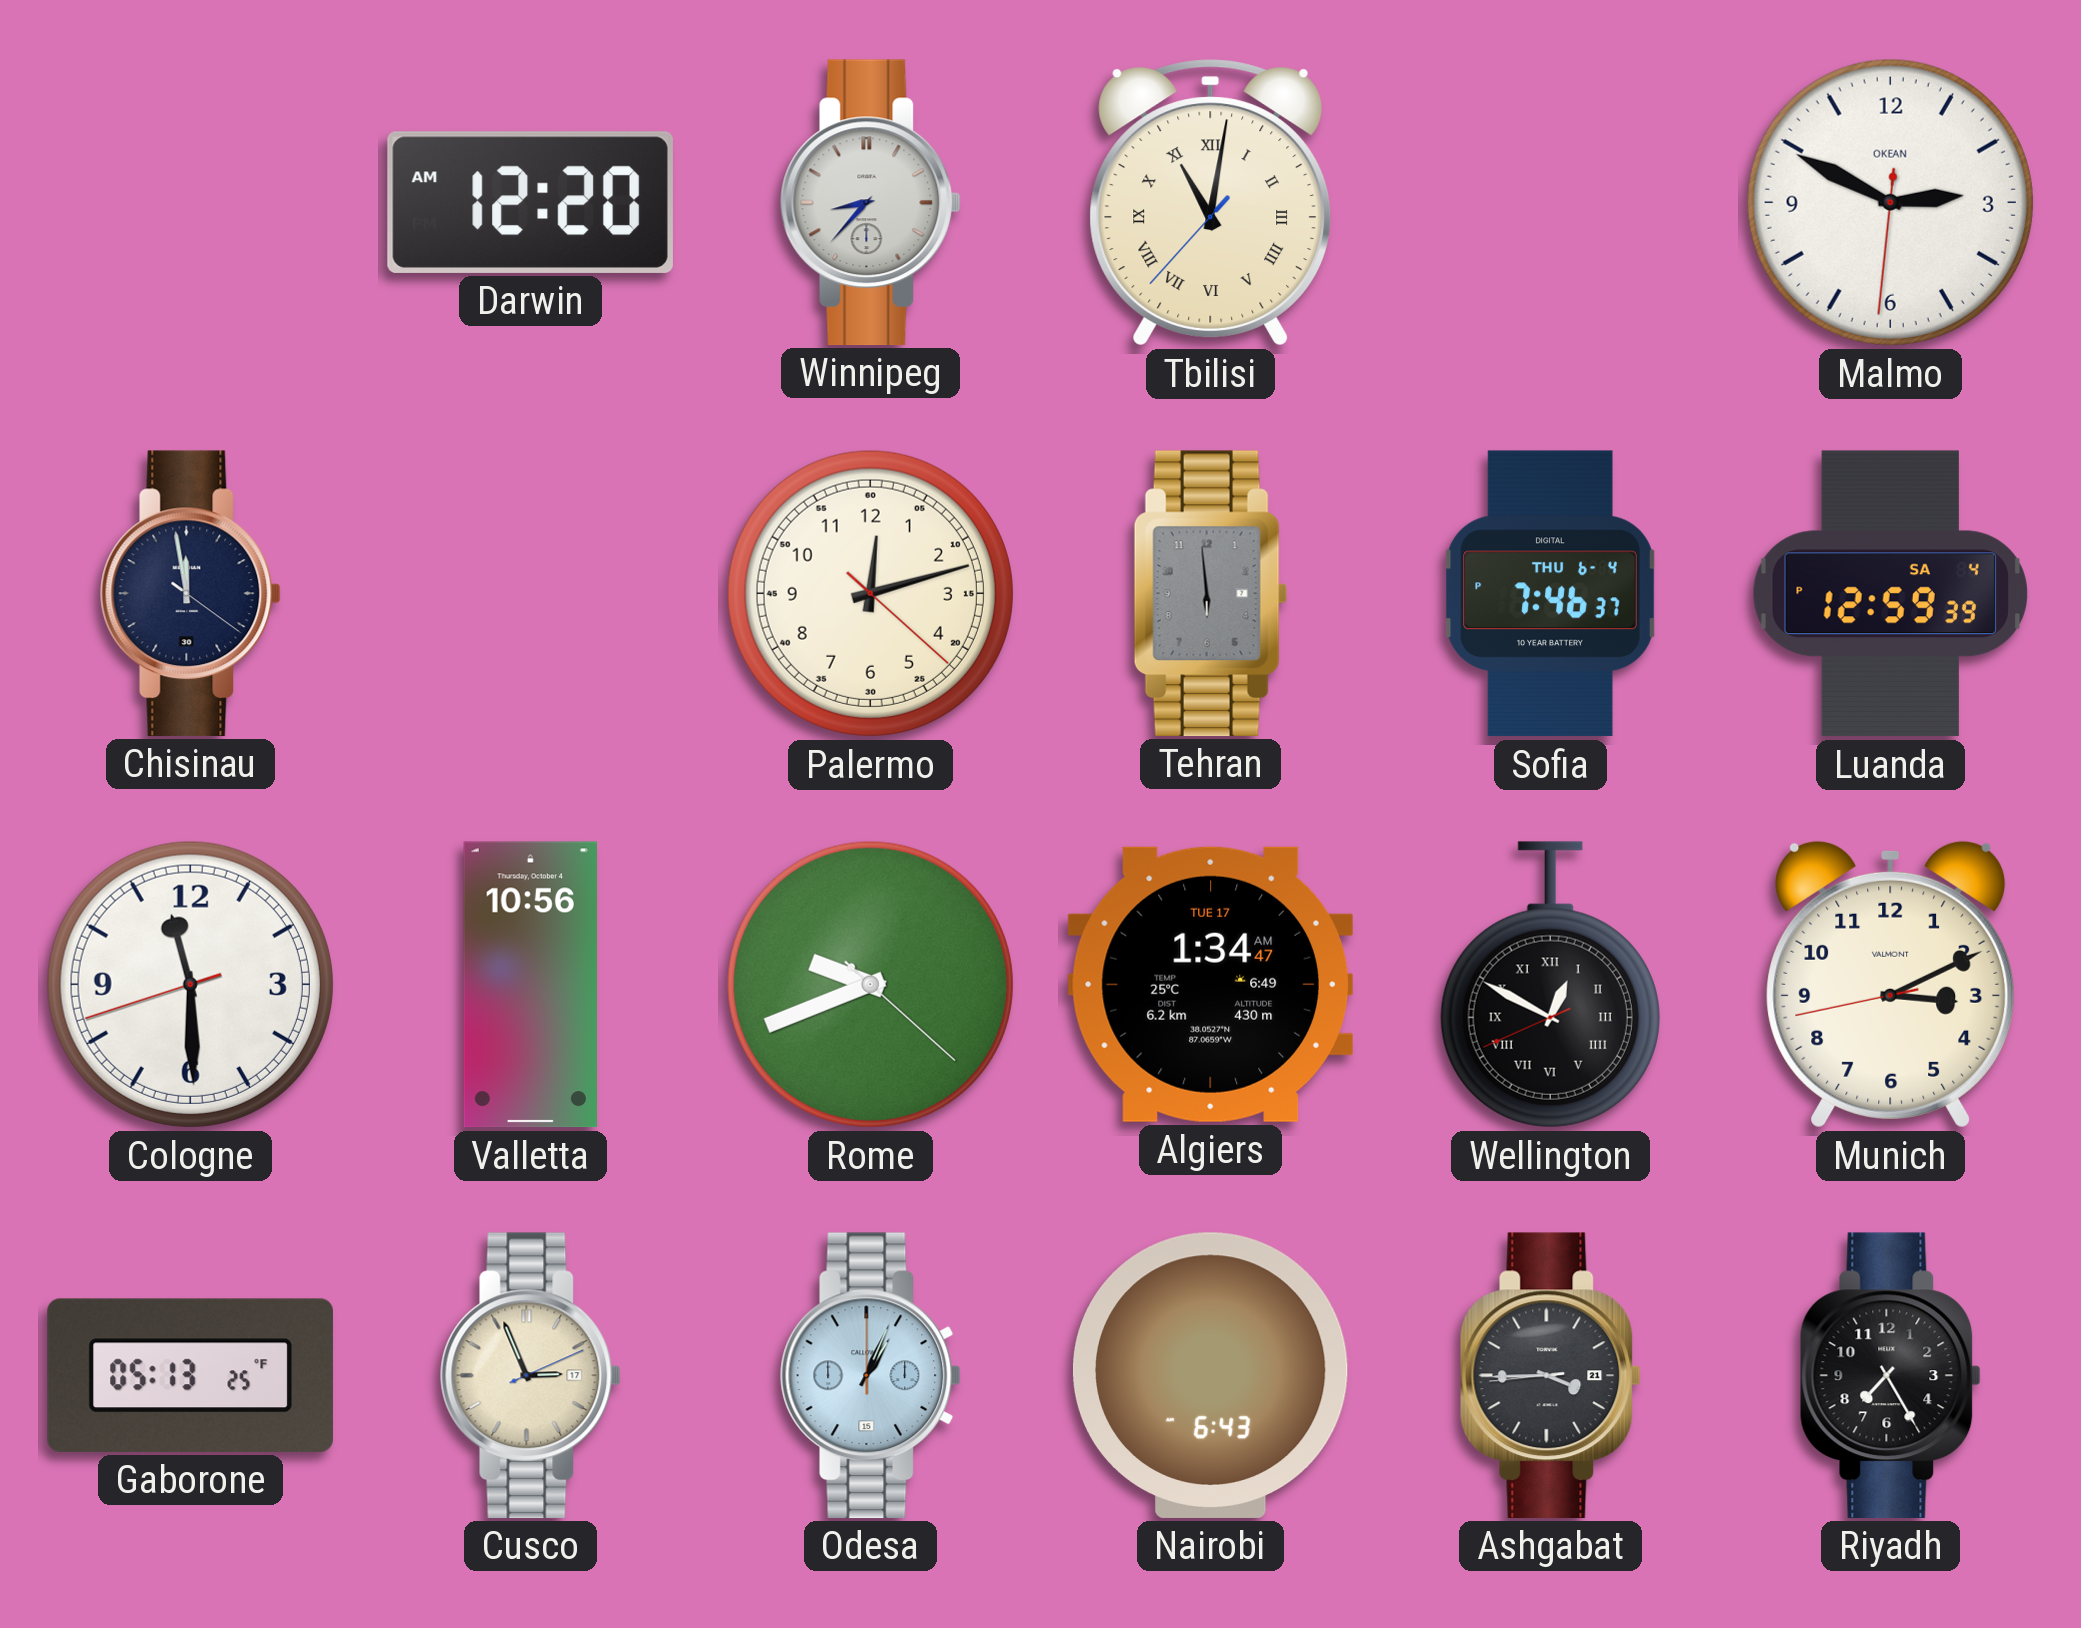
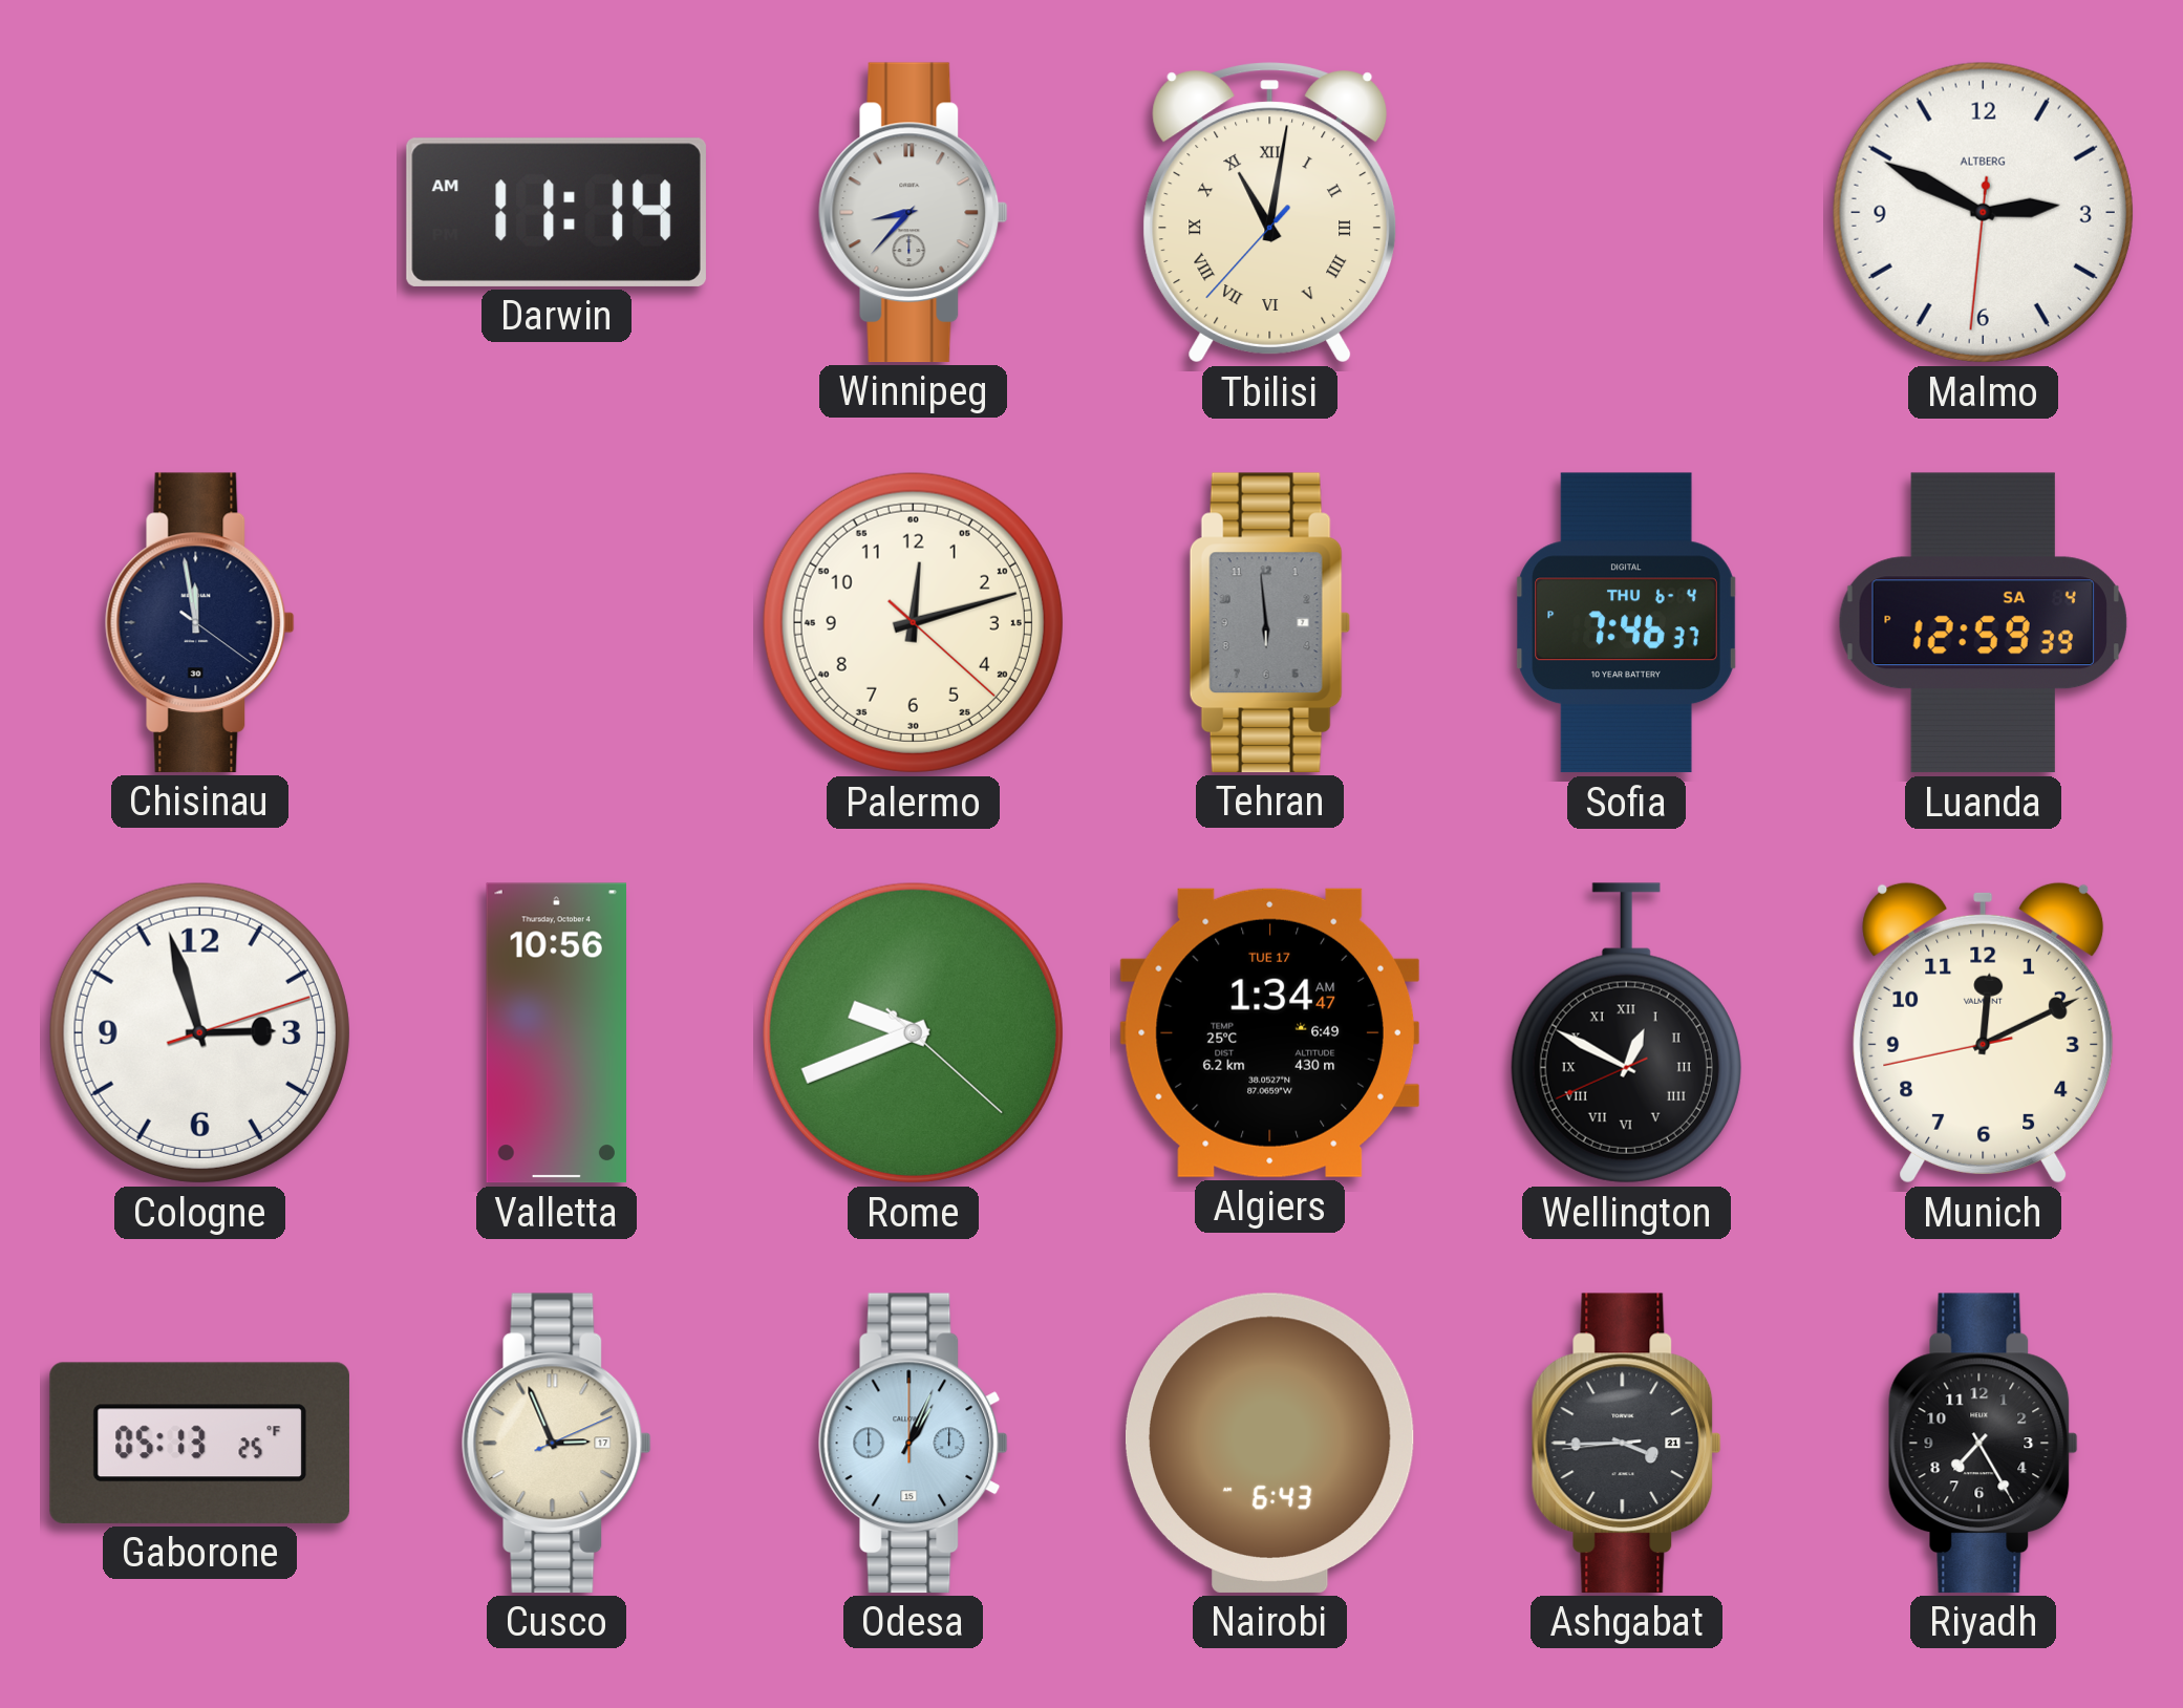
Darwin: 12:20 -> 11:14 (556, 212)
Malmo brand: OKEAN -> ALTBERG (1983, 212)
Cologne: 11:29 -> 2:57 (199, 1032)
Munich: 3:10 -> 12:10 (1984, 1032)
